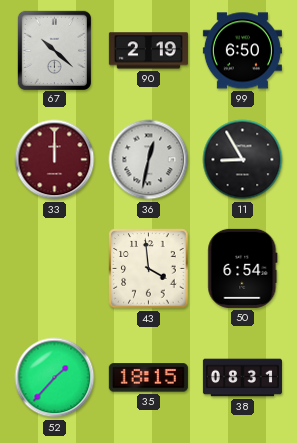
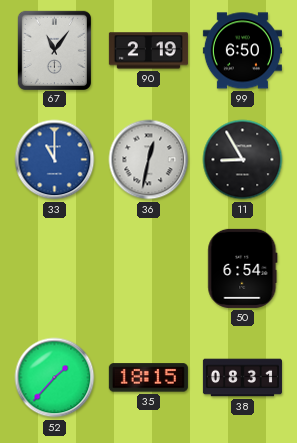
67: 10:22 -> 11:06 (54, 50)
33: 12:00 -> 11:00 (55, 160)
33 dial: burgundy -> blue (55, 160)
43: 3:59 -> none (149, 269)
